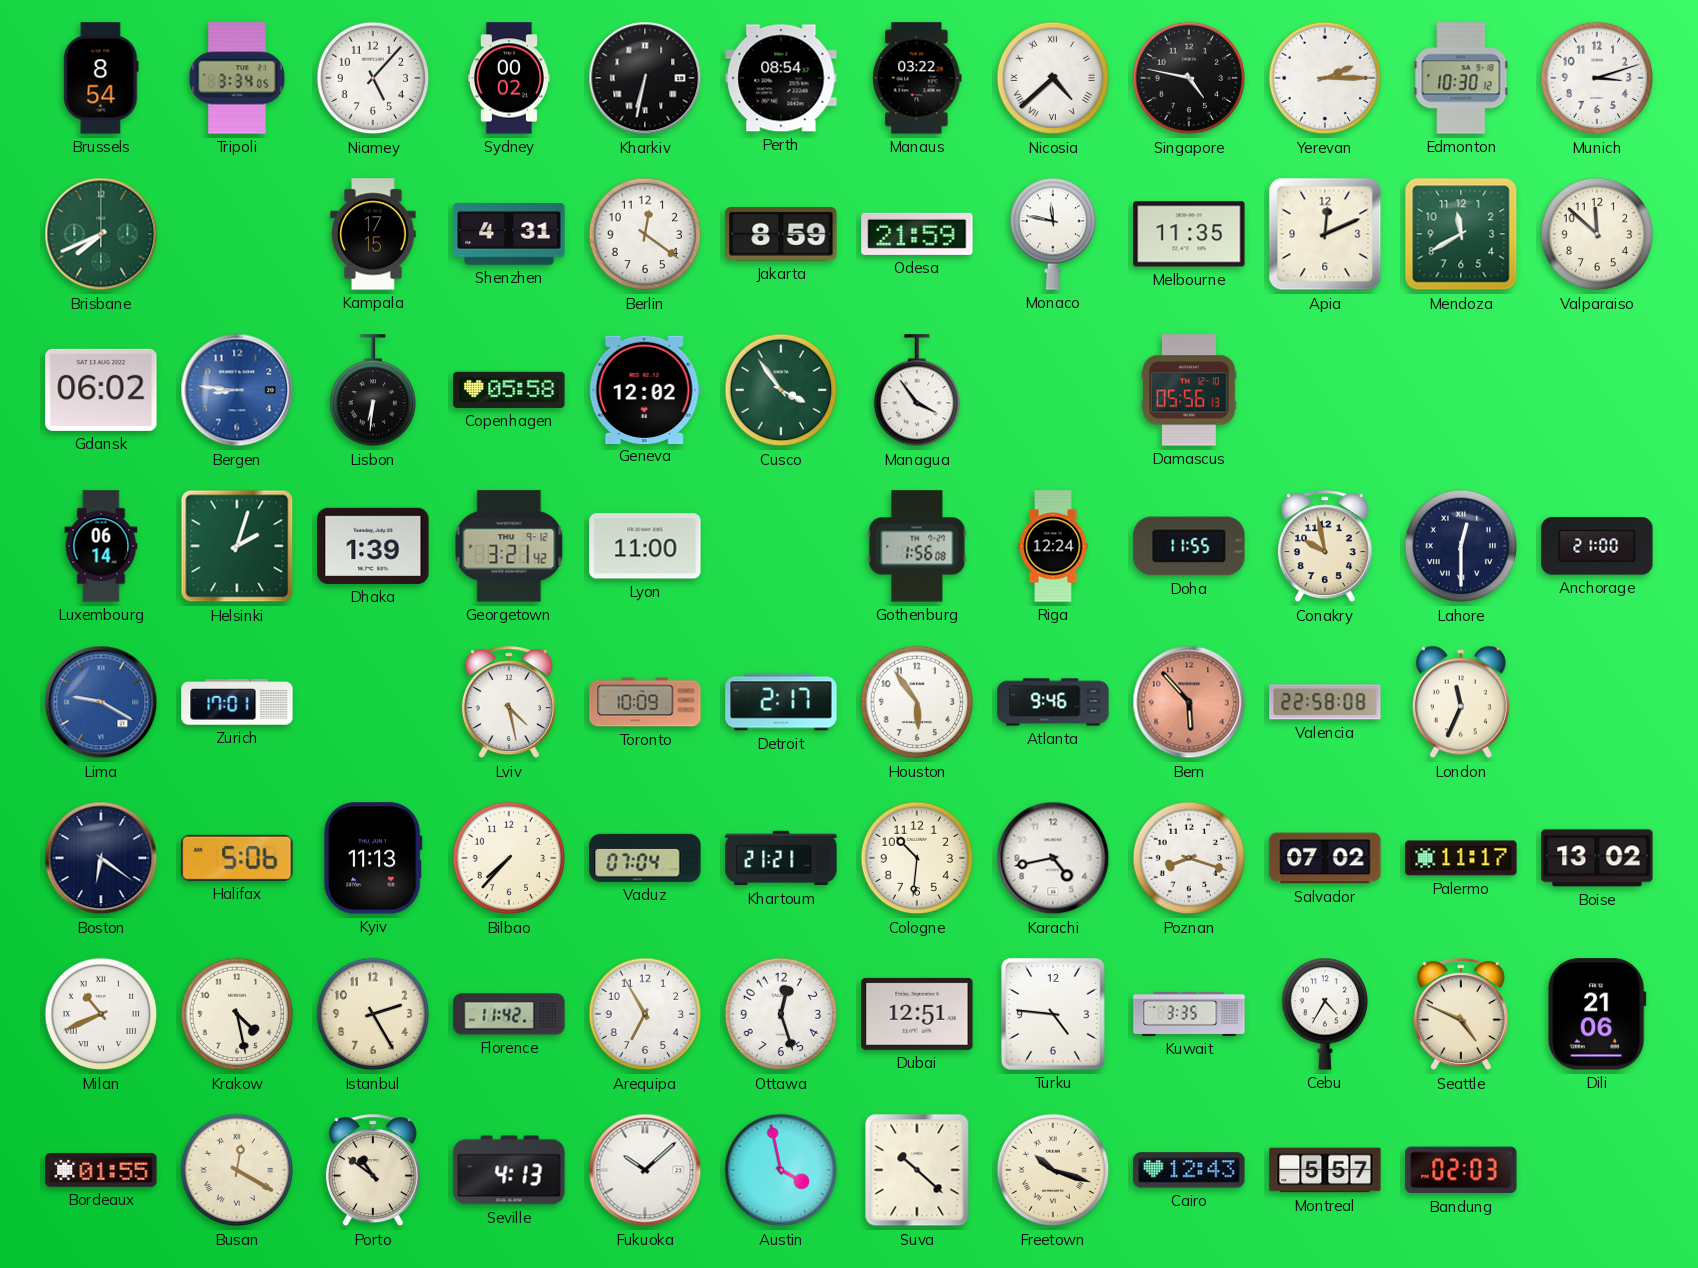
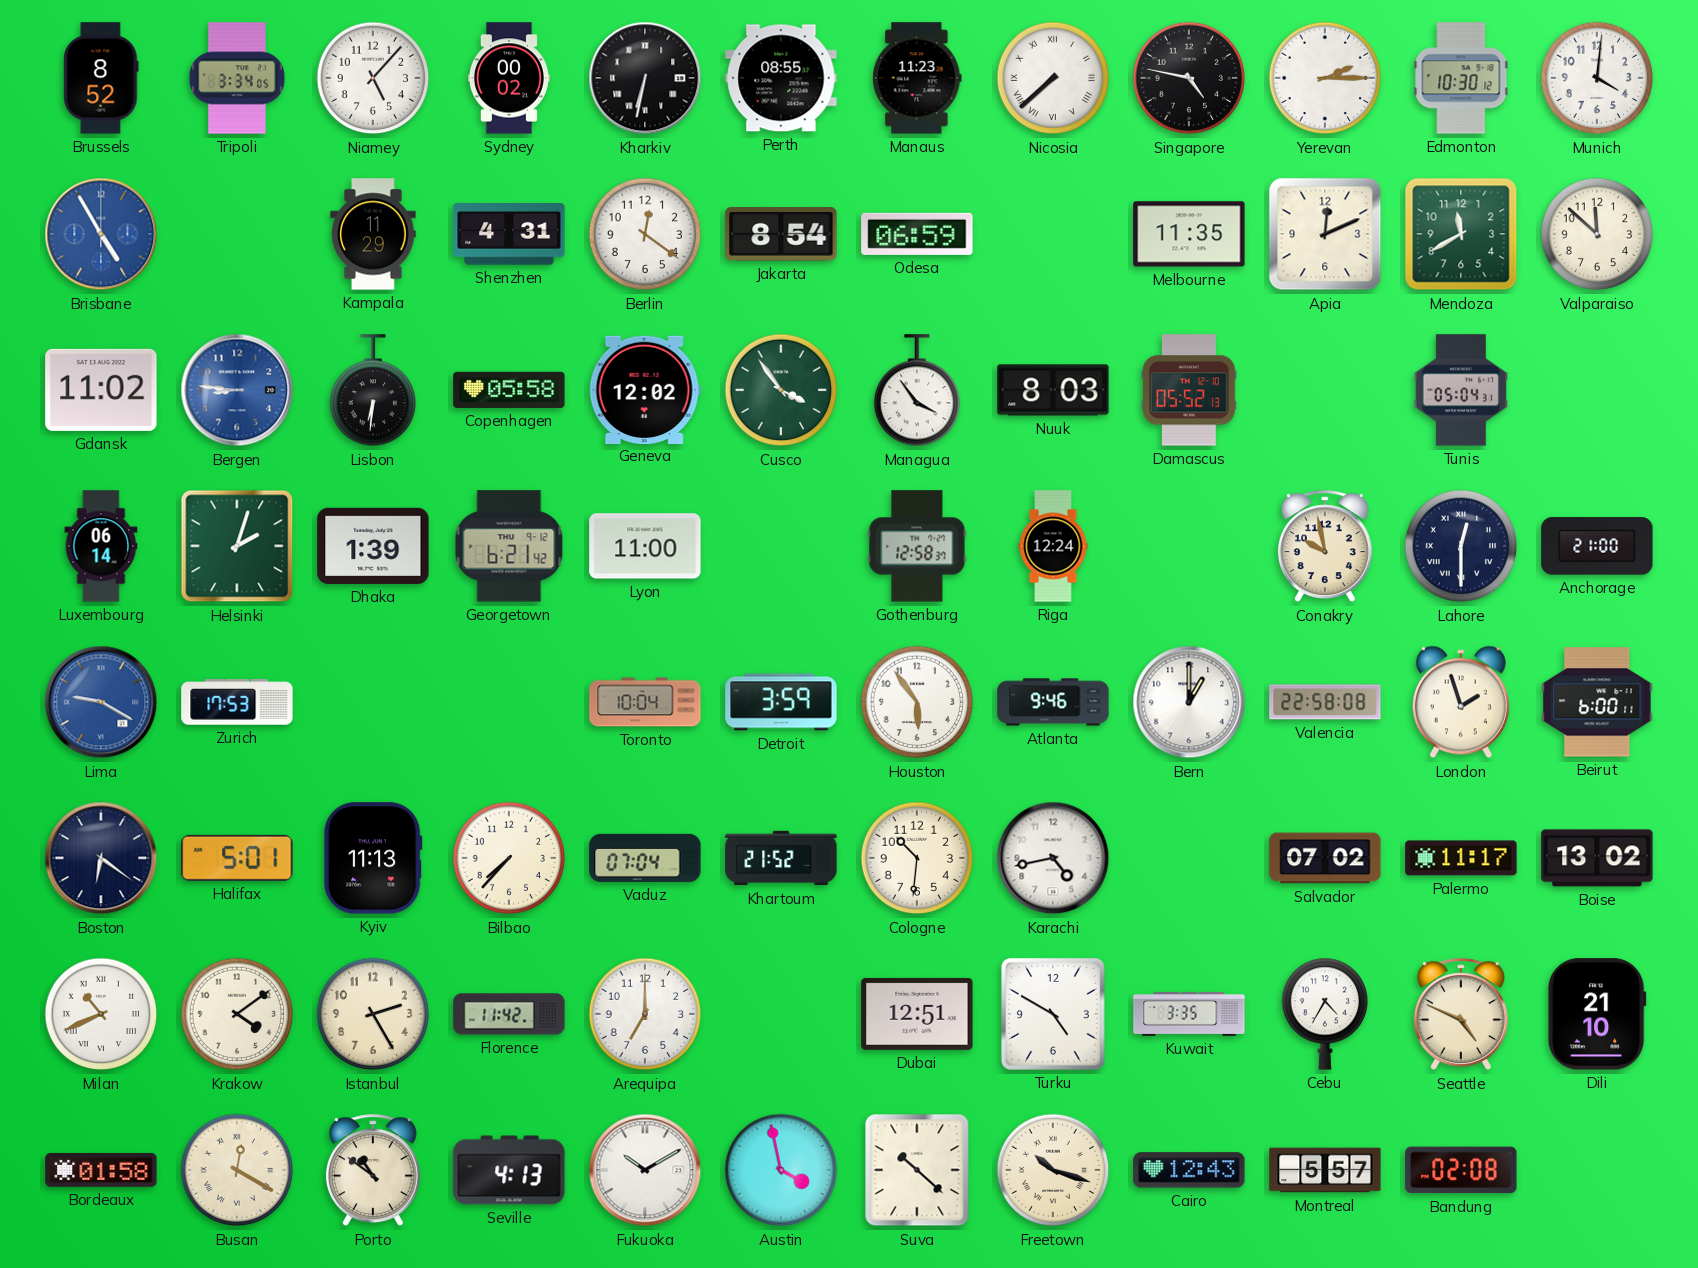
Brussels: 8:54 -> 8:52 (101, 78)
Perth: 08:54 -> 08:55 (781, 78)
Manaus: 03:22 -> 11:23 (917, 78)
Nicosia: 4:38 -> 7:38 (1053, 78)
Munich: 3:12 -> 4:01 (1597, 78)
Brisbane: 7:41 -> 4:55 (101, 234)
Brisbane dial: green -> blue (101, 234)
Kampala: 17:15 -> 11:29 (373, 234)
Jakarta: 8:59 -> 8:54 (781, 234)
Odesa: 21:59 -> 06:59 (917, 234)
Monaco: 11:47 -> none (1052, 234)
Gdansk: 06:02 -> 11:02 (101, 390)
Nuuk: none -> 8:03 (1053, 390)
Damascus: 05:56 -> 05:52 (1190, 390)
Tunis: none -> 05:04 (1461, 390)
Georgetown: 3:21 -> 6:21 (509, 546)
Gothenburg: 1:56 -> 12:58 (917, 546)
Doha: 11:55 -> none (1189, 546)
Zurich: 17:01 -> 17:53 (237, 702)
Lviv: 4:28 -> none (509, 703)
Toronto: 10:09 -> 10:04 (645, 702)
Detroit: 2:17 -> 3:59 (781, 702)
Bern: 5:53 -> 1:00 (1189, 702)
Bern dial: salmon -> white (1189, 702)
London: 11:34 -> 1:57 (1461, 702)
Beirut: none -> 6:00 (1597, 702)
Halifax: 5:06 -> 5:01 (237, 858)
Khartoum: 21:21 -> 21:52 (781, 858)
Poznan: 8:18 -> none (1189, 858)
Krakow: 4:28 -> 4:09 (237, 1014)
Arequipa: 6:55 -> 7:00 (645, 1014)
Ottawa: 12:27 -> none (781, 1014)
Turku: 4:46 -> 4:50 (1053, 1014)
Dili: 21:06 -> 21:10 (1597, 1014)
Bordeaux: 01:55 -> 01:58 (101, 1170)
Fukuoka: 10:08 -> 10:10 (645, 1170)
Bandung: 02:03 -> 02:08 (1461, 1170)
